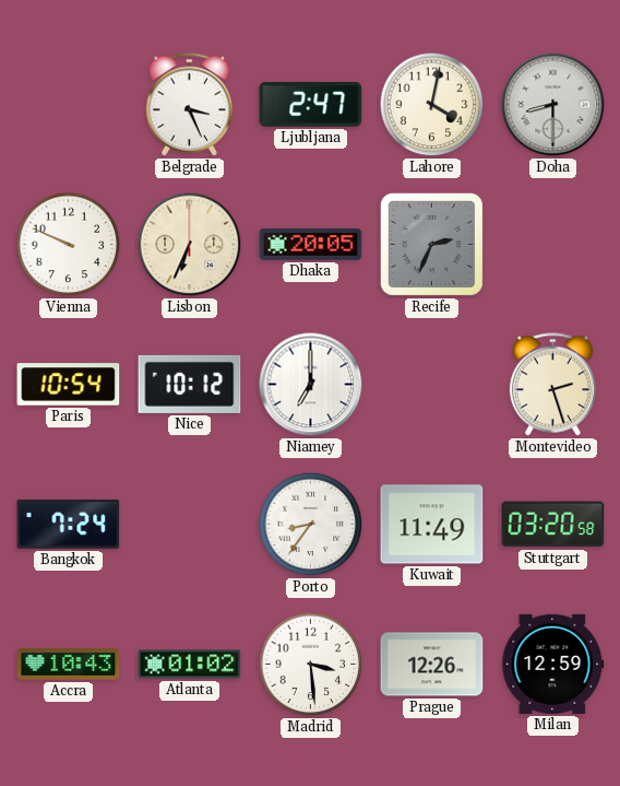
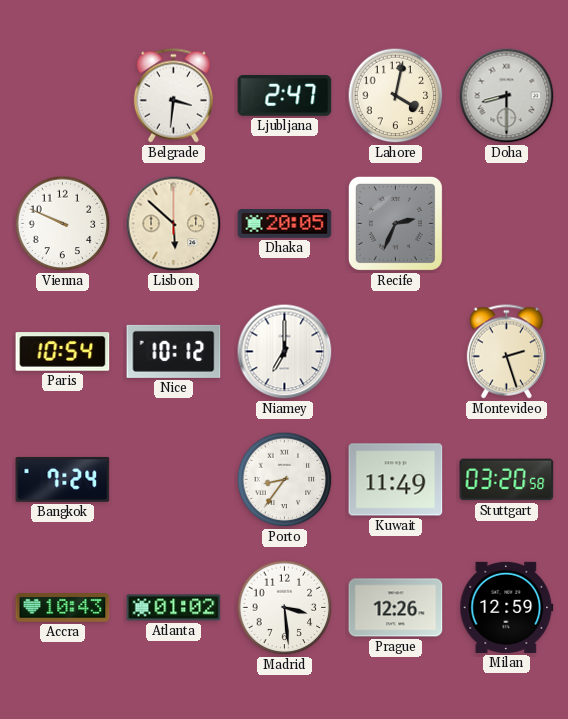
Belgrade: 3:26 -> 3:31 (173, 96)
Lisbon: 6:34 -> 5:52 (174, 224)
